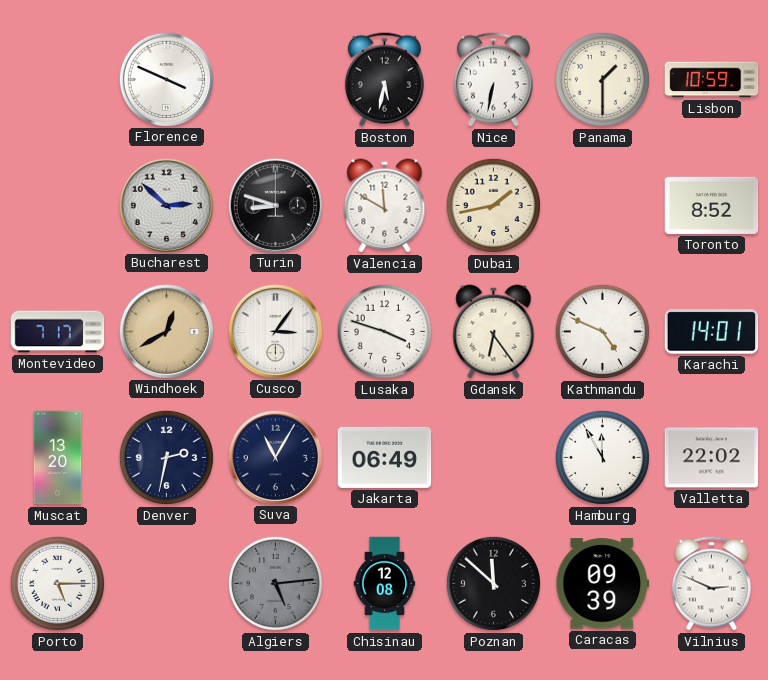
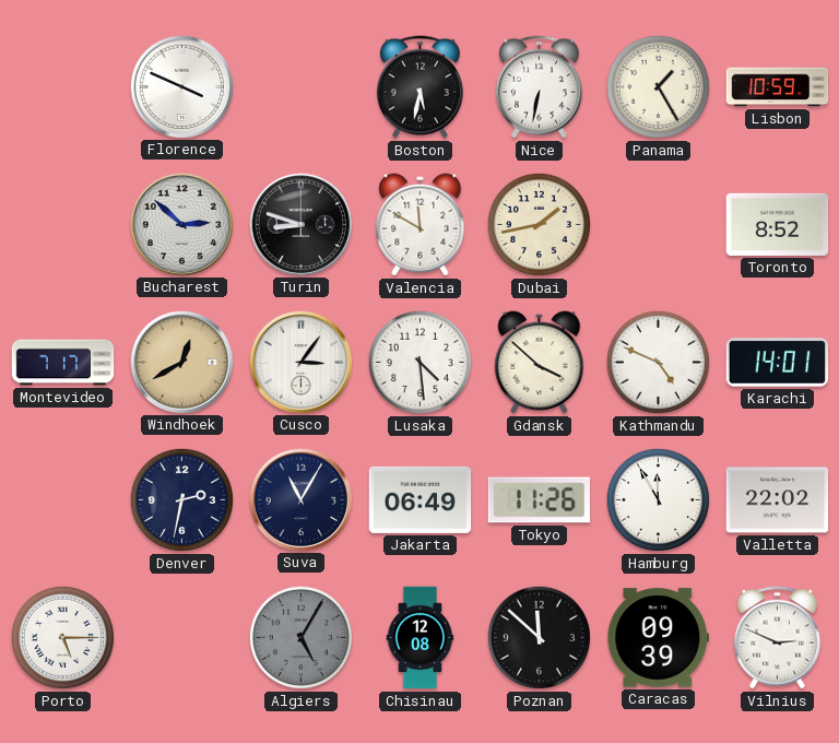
Panama: 1:30 -> 1:25 (658, 86)
Lusaka: 3:48 -> 4:29 (419, 362)
Gdansk: 6:24 -> 3:52 (540, 363)
Muscat: 13:20 -> none (58, 458)
Tokyo: none -> 11:26 (540, 500)
Algiers: 5:14 -> 5:05 (300, 637)
